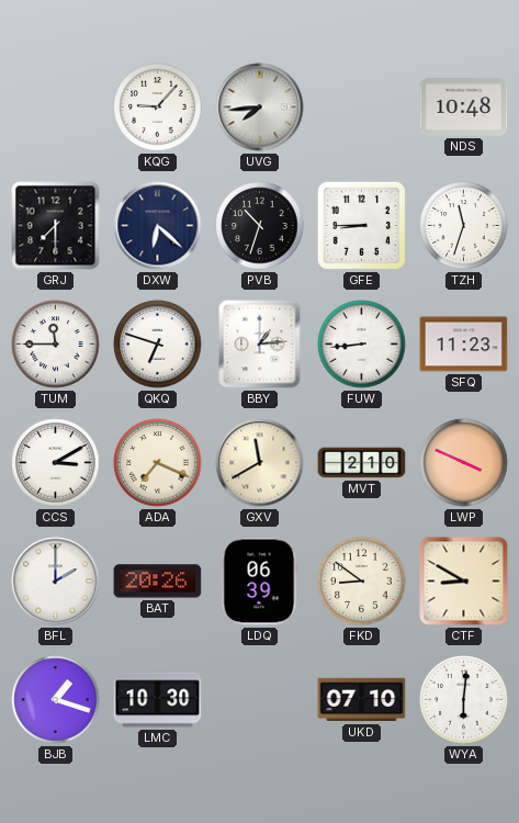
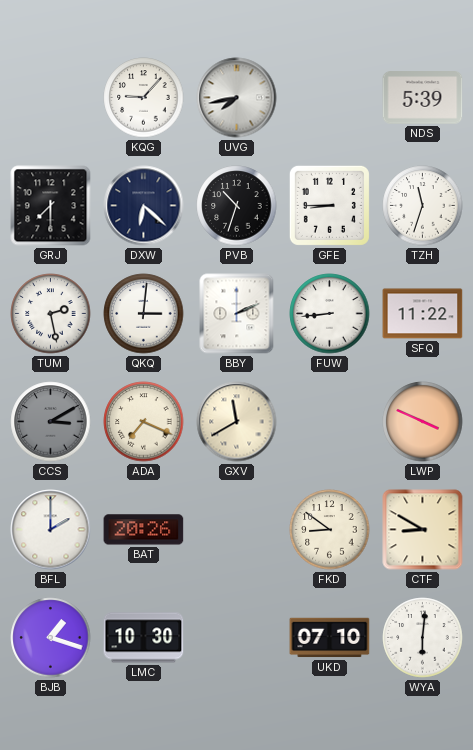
UVG: 7:44 -> 7:43 (237, 98)
NDS: 10:48 -> 5:39 (423, 98)
TUM: 11:45 -> 2:28 (51, 314)
QKQ: 6:48 -> 3:01 (144, 314)
BBY: 1:14 -> 2:11 (237, 314)
SFQ: 11:23 -> 11:22 (423, 314)
CCS dial: white -> grey (51, 422)
MVT: 2:10 -> none (362, 463)
LDQ: 06:39 -> none (259, 582)
